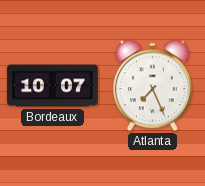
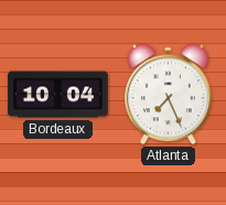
Bordeaux: 10:07 -> 10:04 (58, 95)
